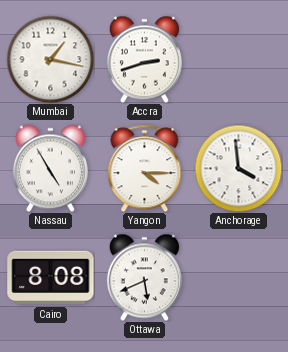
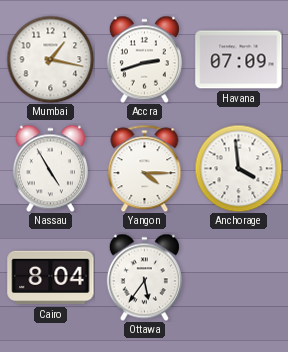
Havana: none -> 07:09 (239, 60)
Cairo: 8:08 -> 8:04 (51, 278)
Ottawa: 5:41 -> 5:36 (144, 277)
